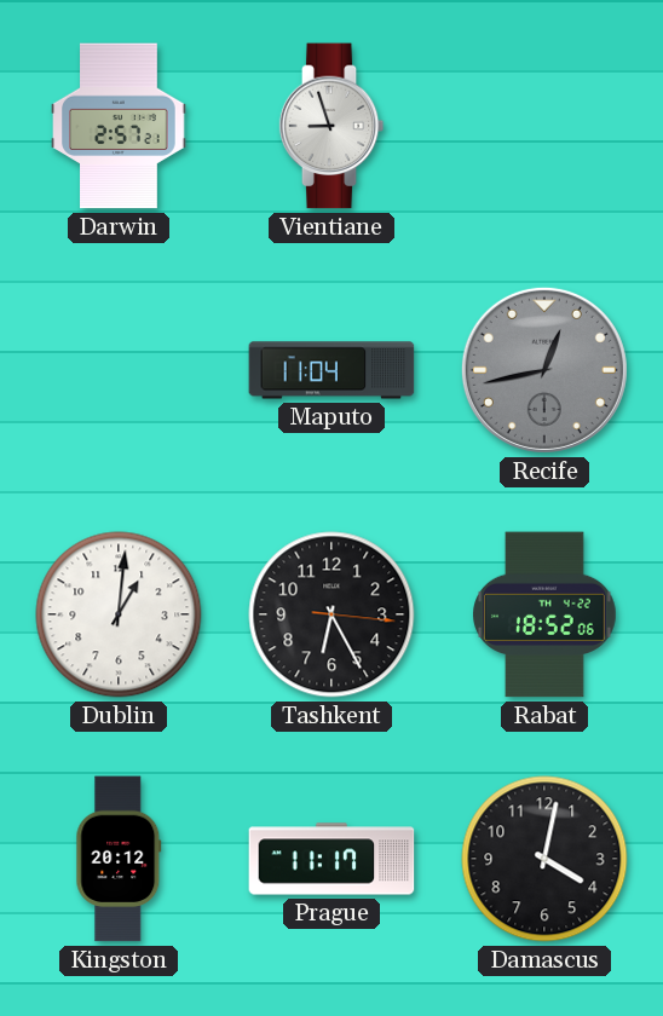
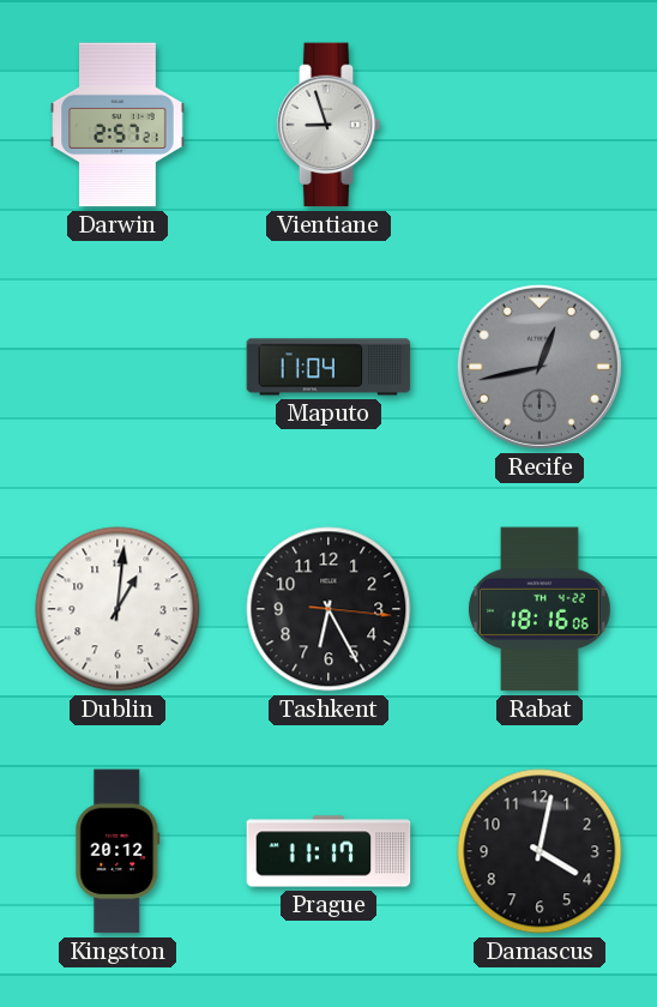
Rabat: 18:52 -> 18:16 (541, 609)
